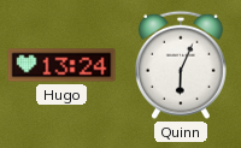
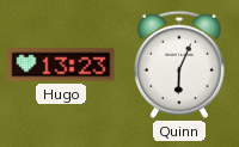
Hugo: 13:24 -> 13:23 (61, 65)
